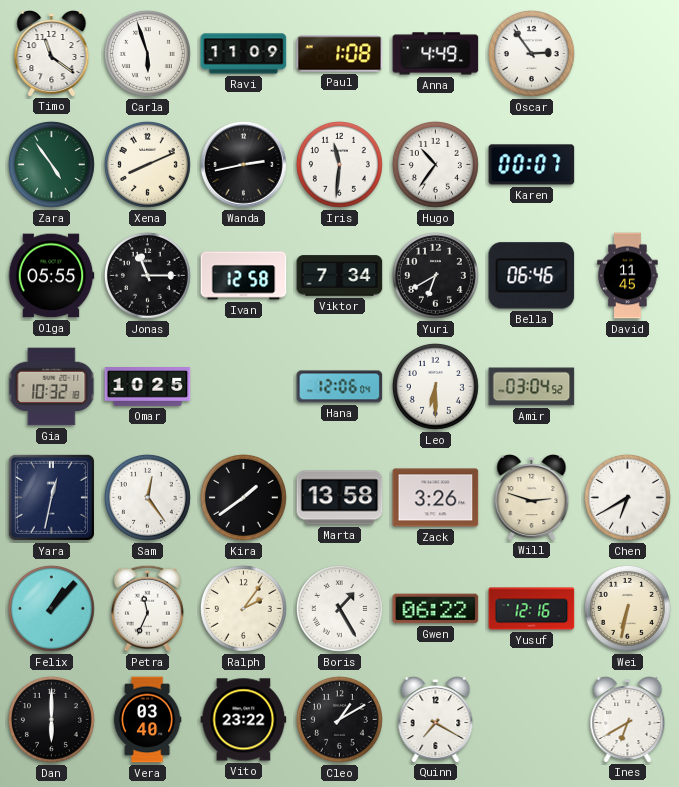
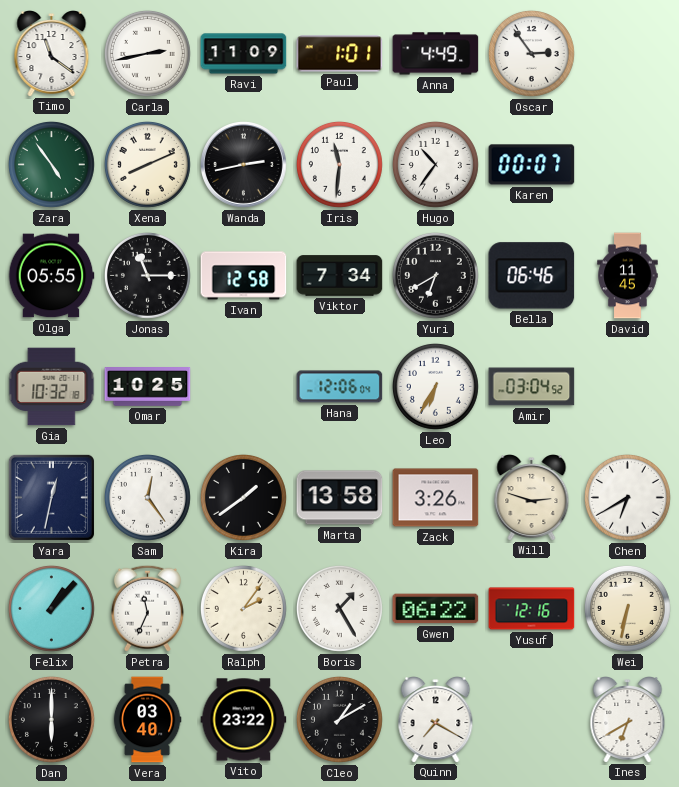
Carla: 5:57 -> 2:43 (147, 53)
Paul: 1:08 -> 1:01 (340, 54)
Leo: 6:30 -> 6:35 (435, 386)
